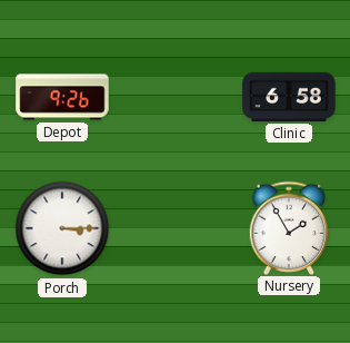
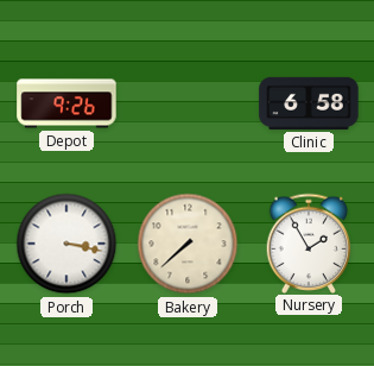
Porch: 3:15 -> 3:17 (66, 244)
Bakery: none -> 7:38 (188, 244)
